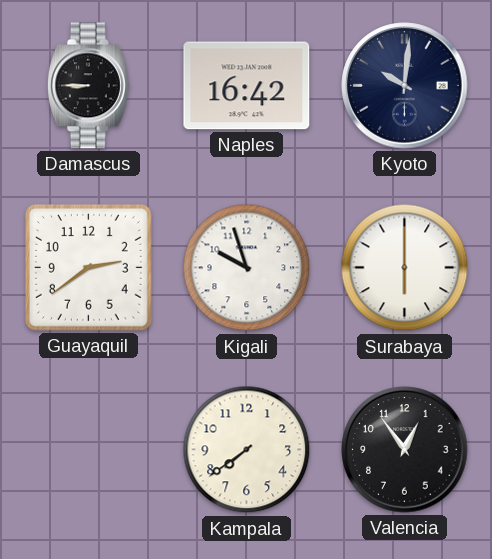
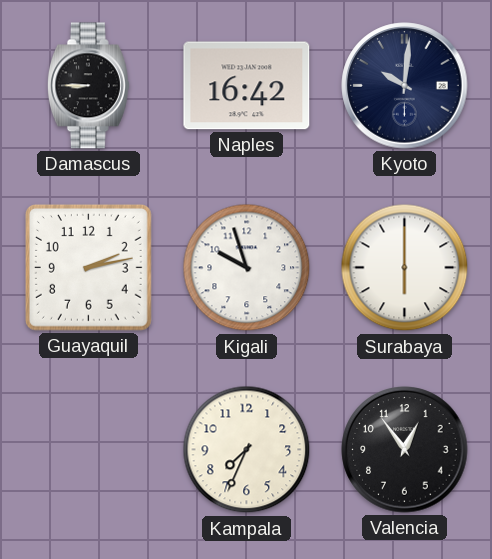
Guayaquil: 2:39 -> 2:13 (88, 267)
Kampala: 7:39 -> 7:34 (247, 450)
